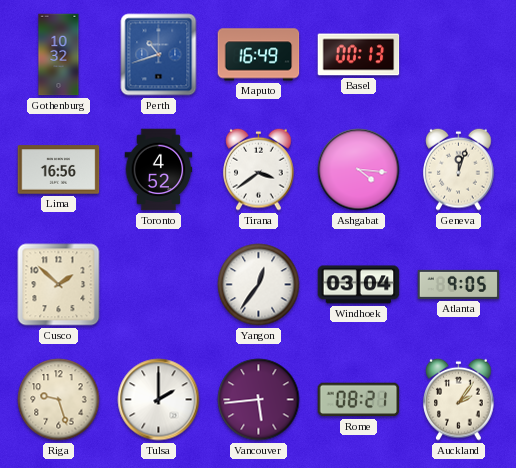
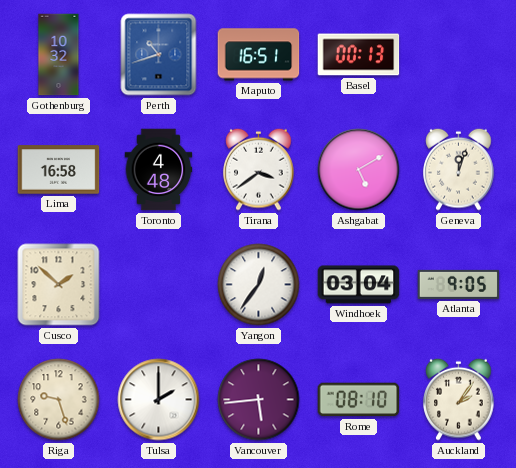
Maputo: 16:49 -> 16:51 (259, 55)
Lima: 16:56 -> 16:58 (59, 170)
Toronto: 4:52 -> 4:48 (159, 170)
Ashgabat: 4:16 -> 5:10 (359, 170)
Rome: 08:21 -> 08:10 (359, 400)
